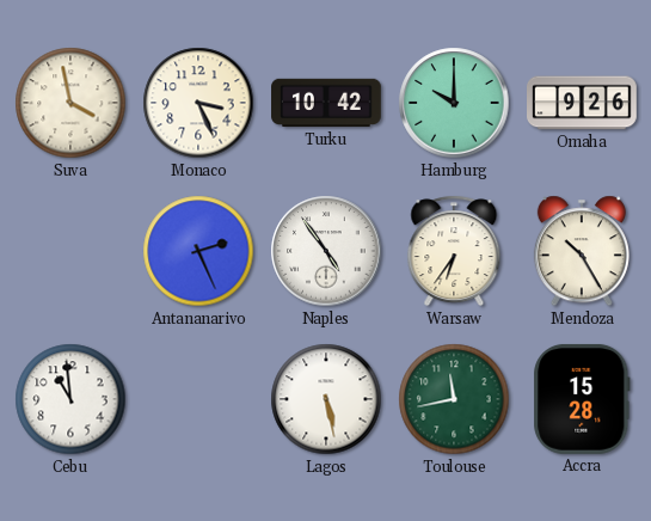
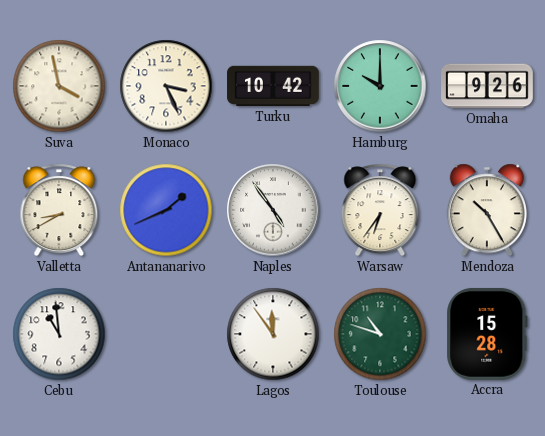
Valletta: none -> 8:40 (59, 210)
Antananarivo: 2:26 -> 1:41 (166, 210)
Lagos: 5:28 -> 11:54 (273, 334)
Toulouse: 11:43 -> 10:48 (380, 334)
